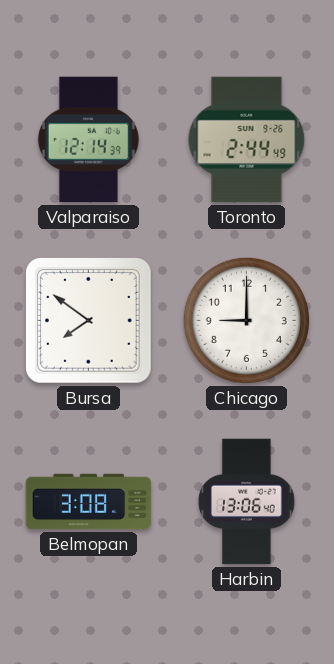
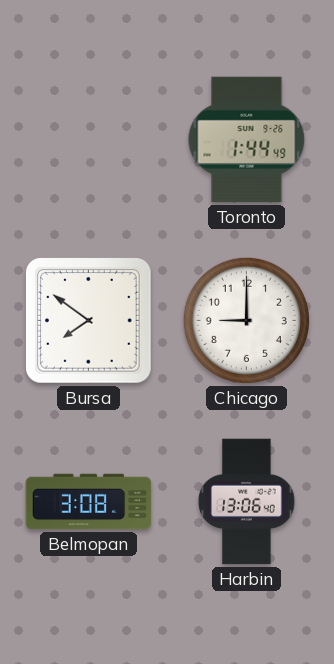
Valparaiso: 12:14 -> none (88, 140)
Toronto: 2:44 -> 1:44 (247, 140)
